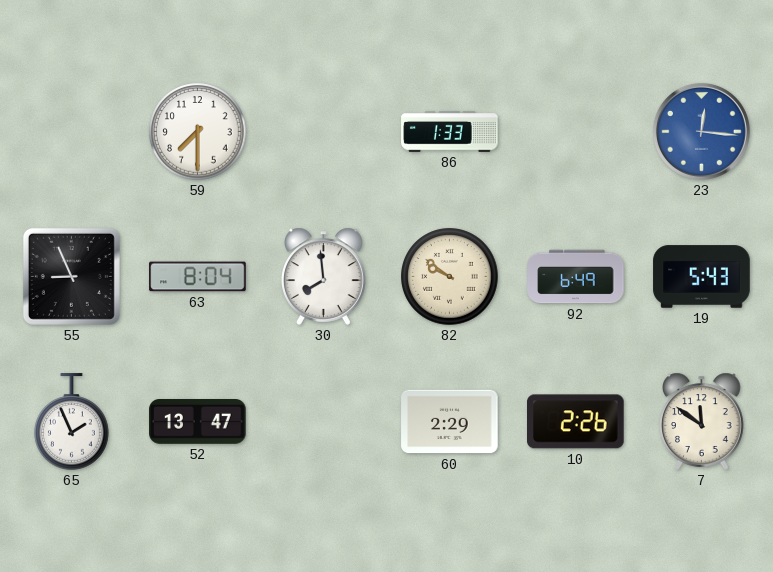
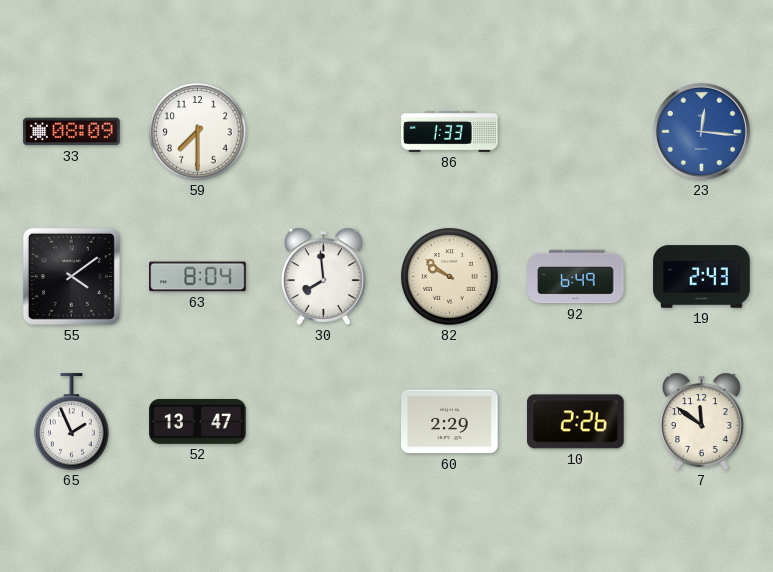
33: none -> 08:09 (72, 132)
55: 8:56 -> 4:09 (71, 276)
19: 5:43 -> 2:43 (702, 277)
